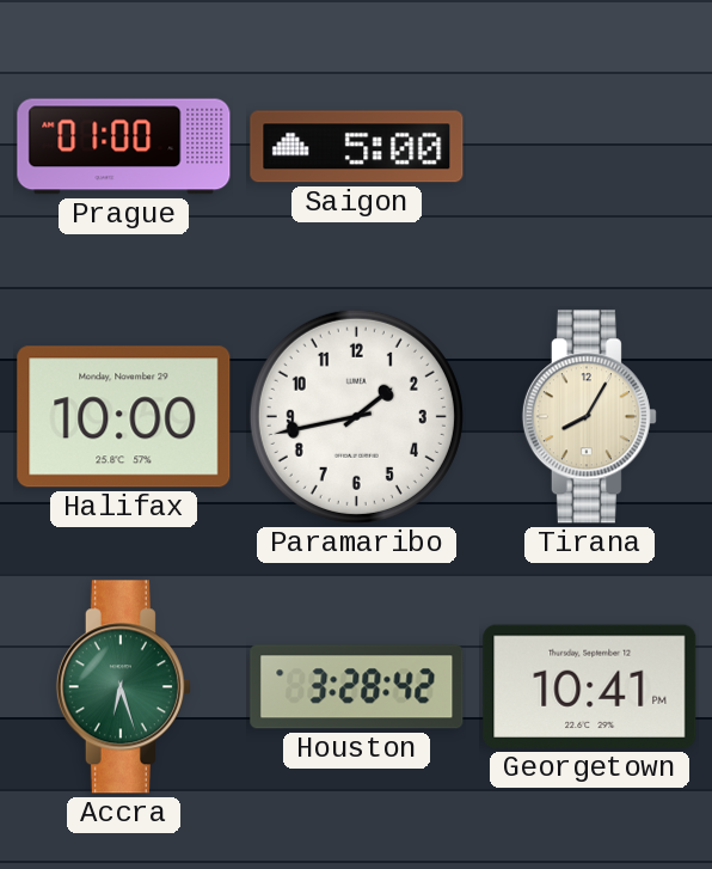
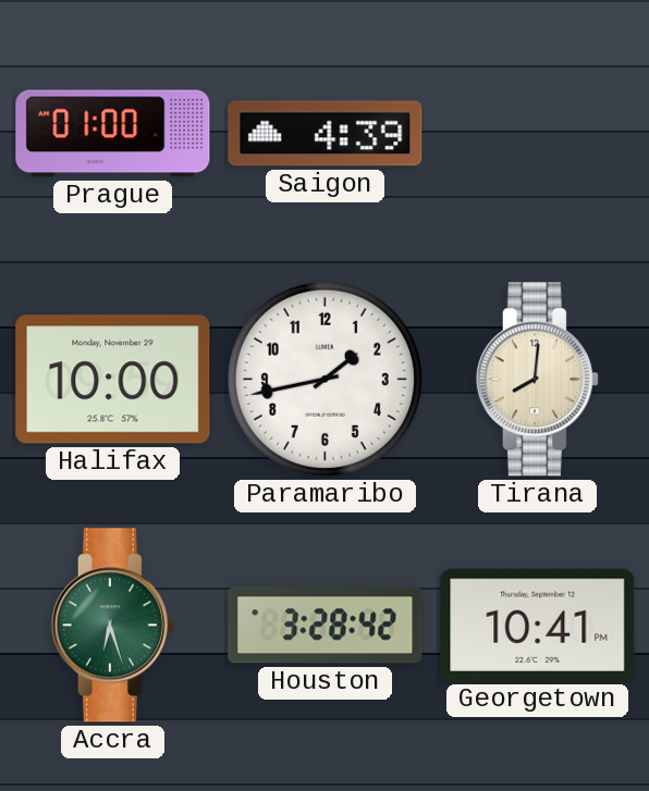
Saigon: 5:00 -> 4:39 (326, 134)
Tirana: 8:05 -> 8:01 (537, 380)
